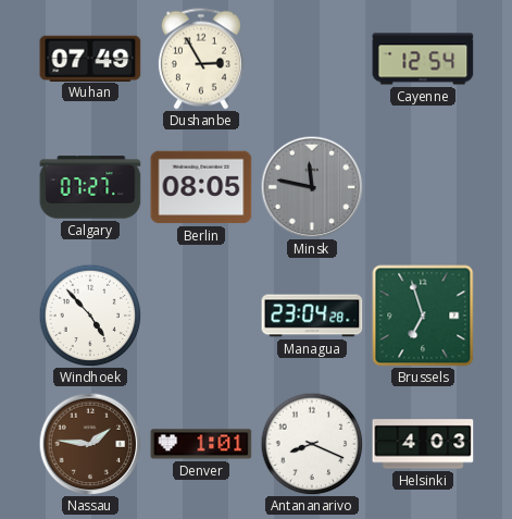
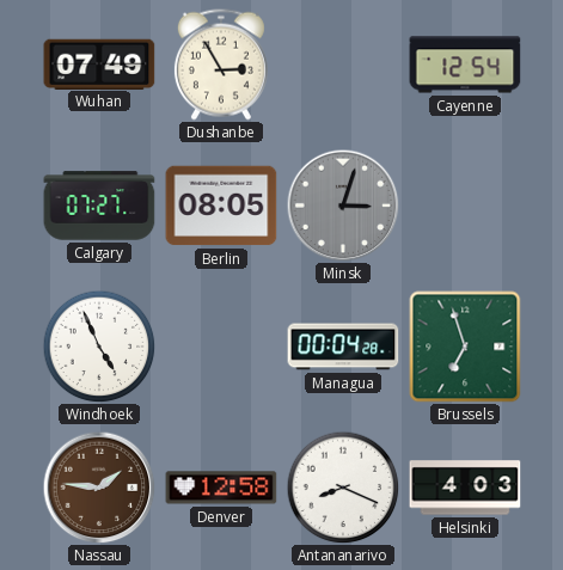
Minsk: 11:47 -> 3:03 (343, 206)
Windhoek: 4:53 -> 4:56 (99, 347)
Managua: 23:04 -> 00:04 (343, 347)
Denver: 1:01 -> 12:58 (221, 488)
